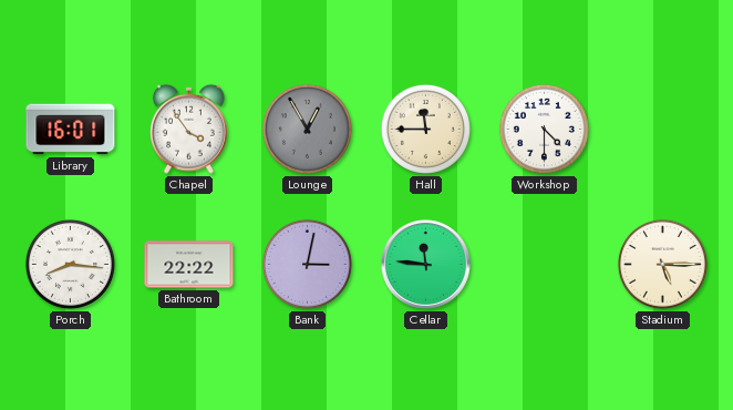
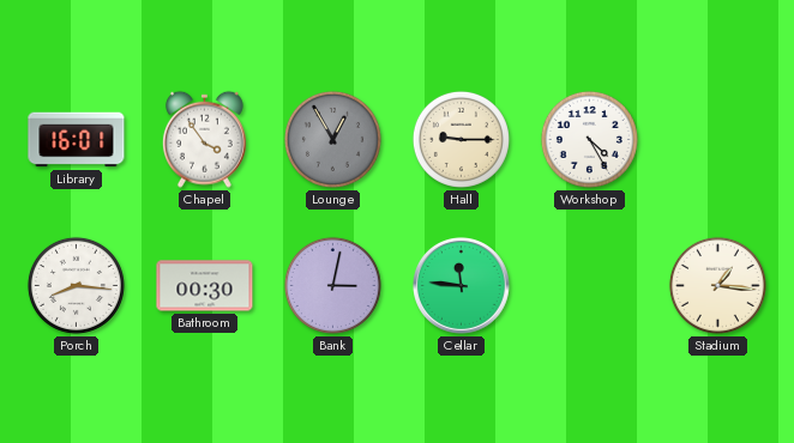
Hall: 11:45 -> 9:15 (461, 139)
Workshop: 4:30 -> 4:25 (589, 139)
Bathroom: 22:22 -> 00:30 (205, 286)
Stadium: 5:15 -> 1:16 (717, 285)
